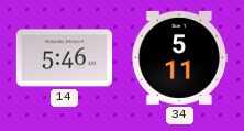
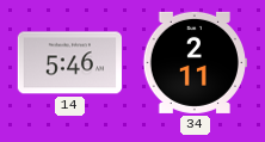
34: 5:11 -> 2:11 (195, 62)
